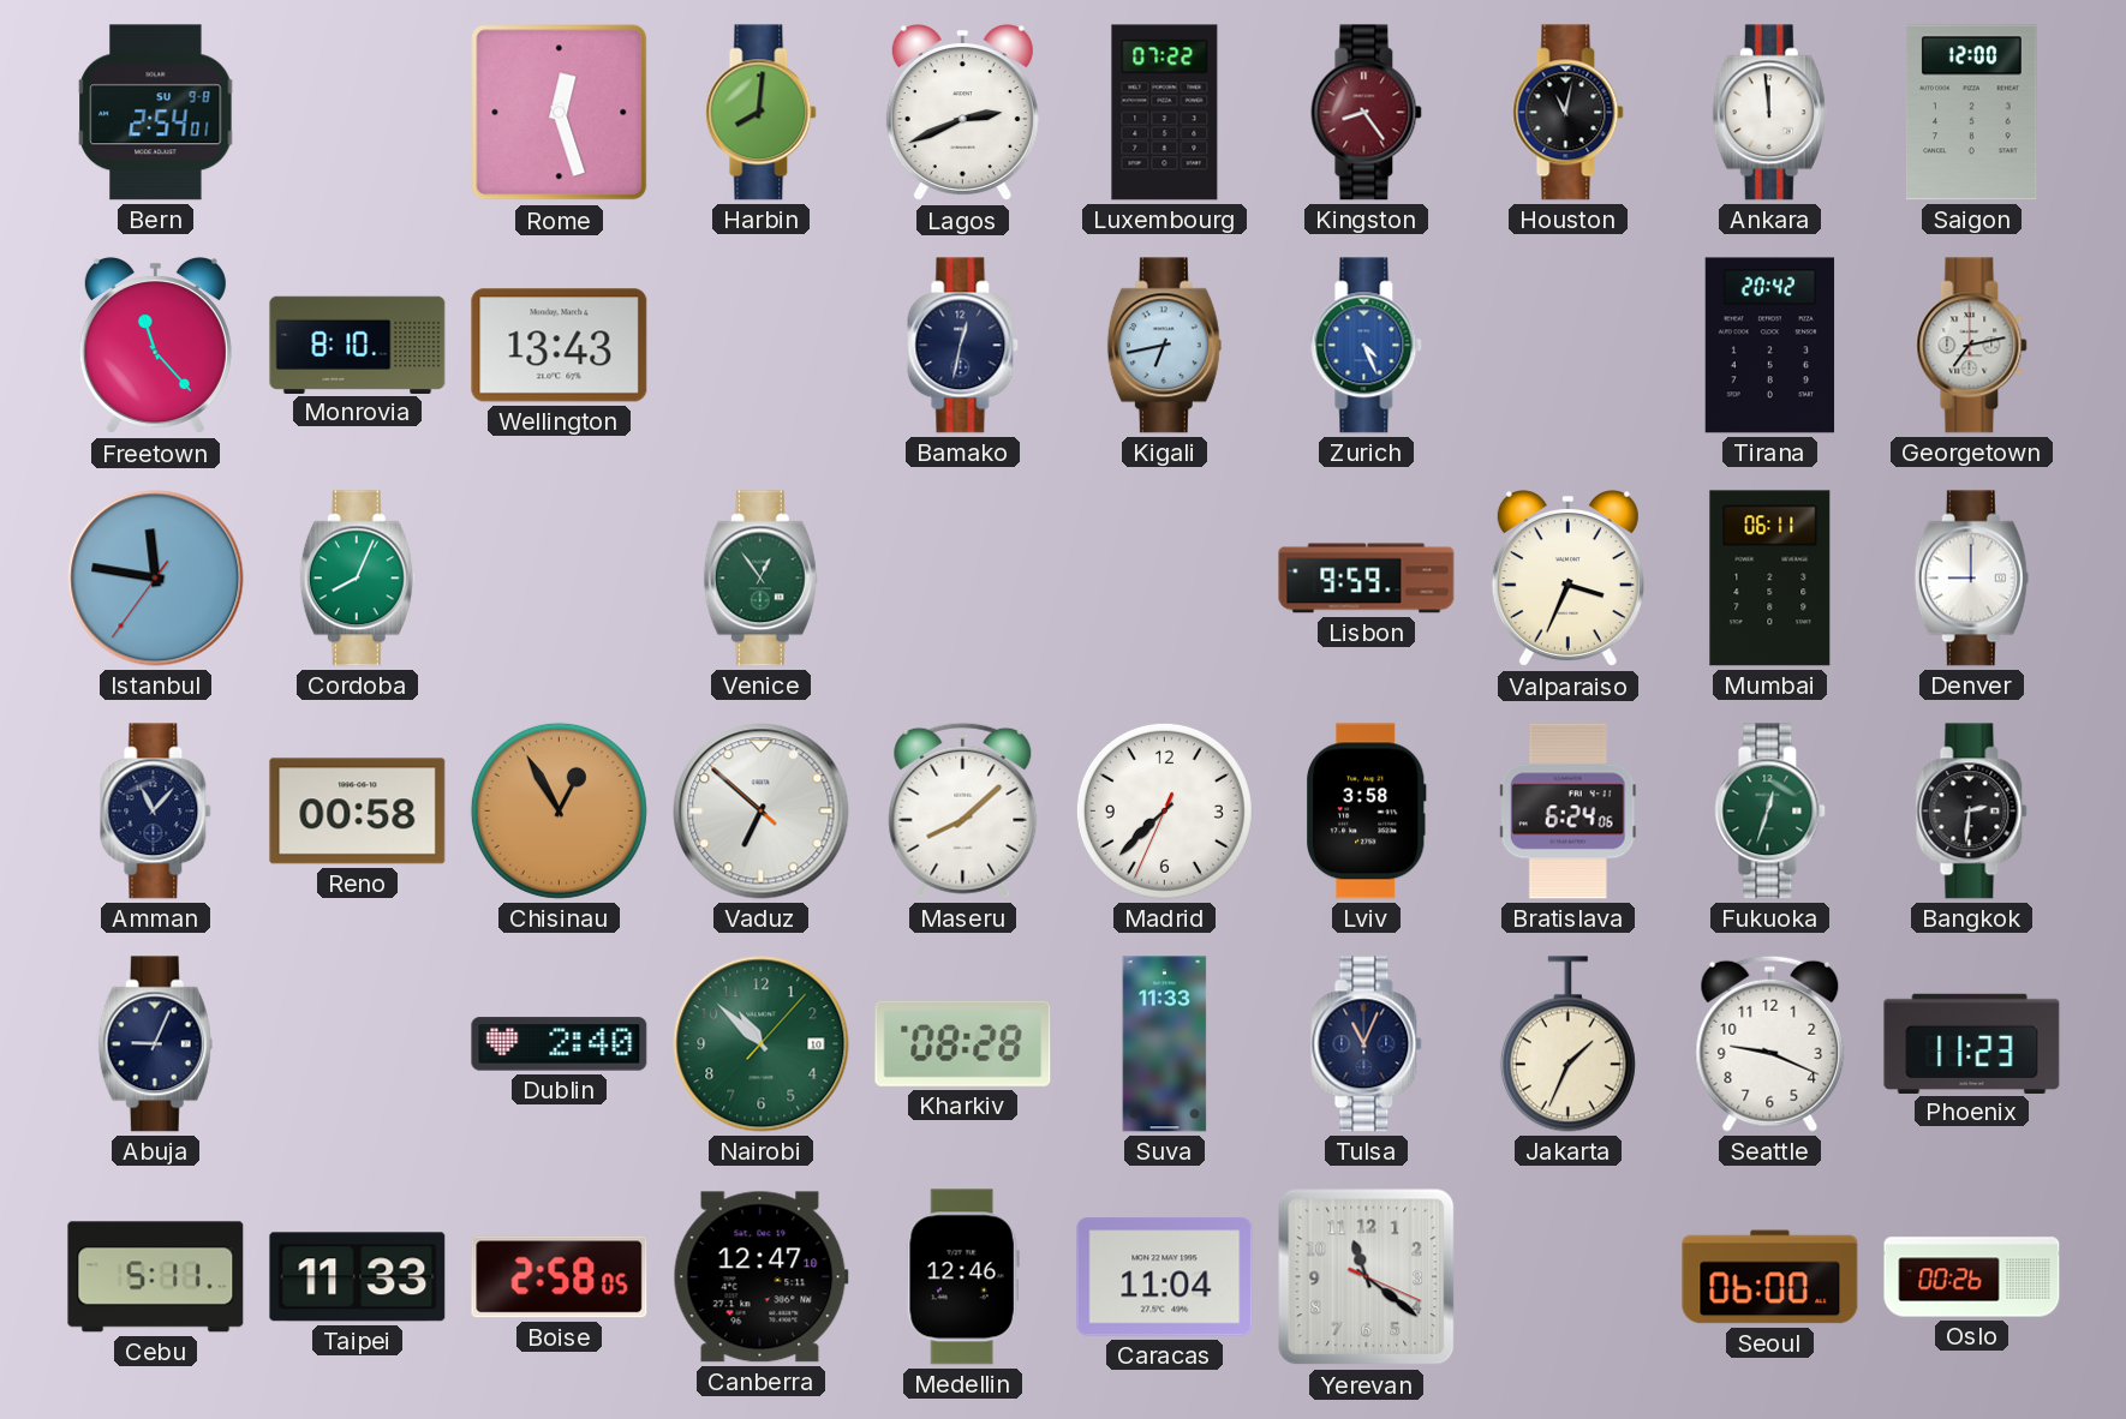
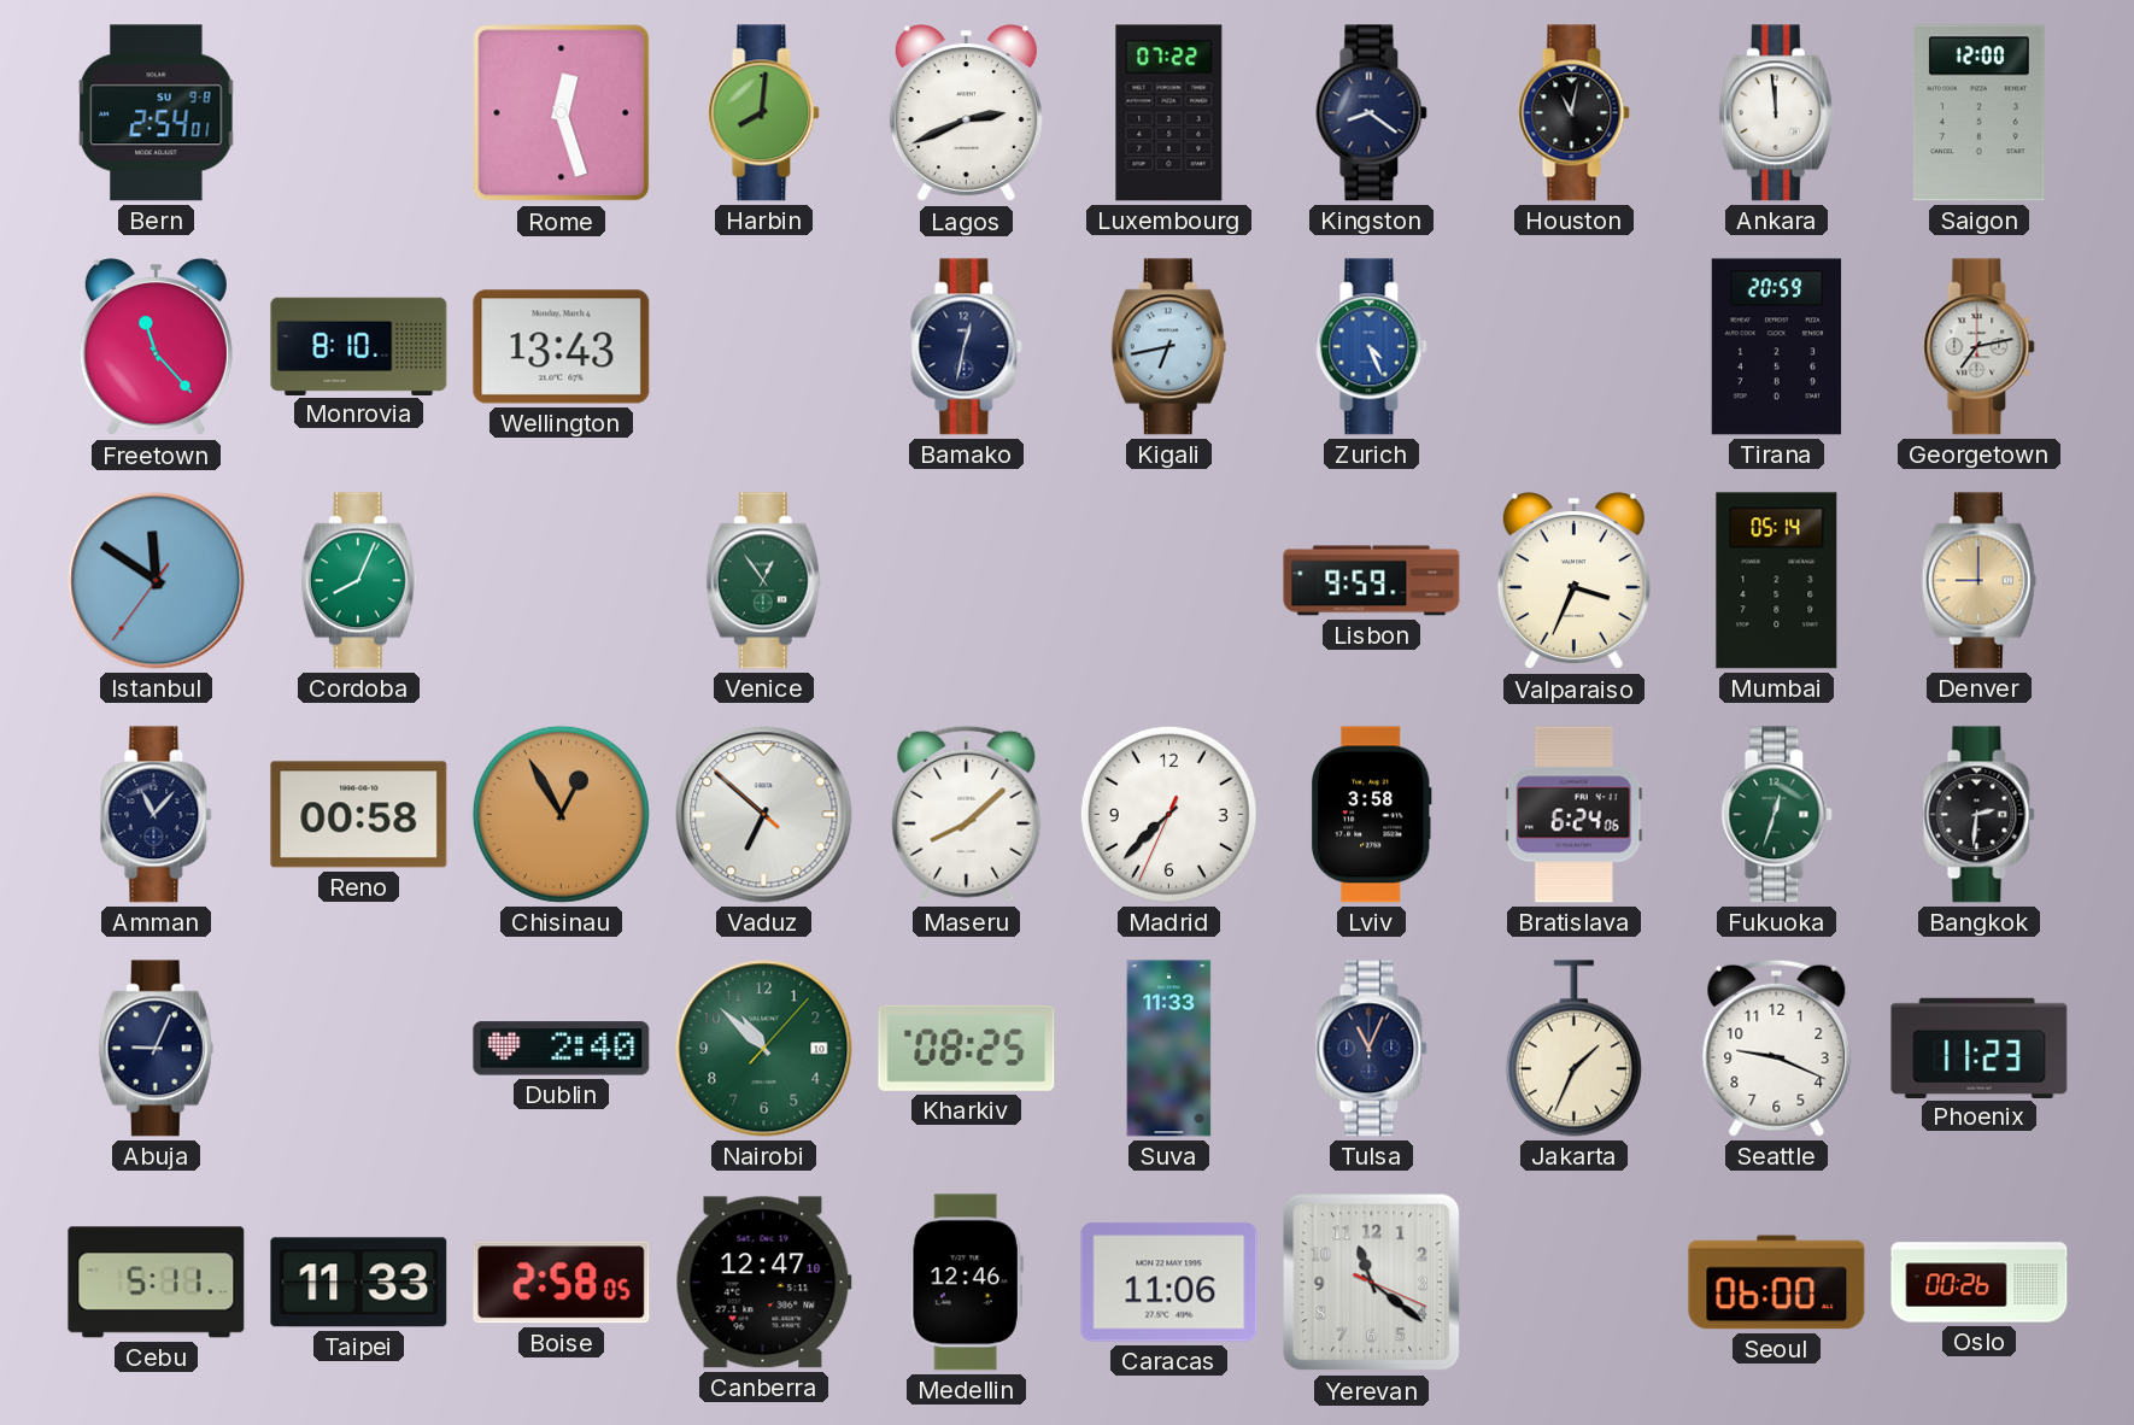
Kingston: 8:24 -> 8:21 (1372, 113)
Kingston dial: burgundy -> navy (1372, 113)
Tirana: 20:42 -> 20:59 (1777, 347)
Istanbul: 11:46 -> 11:50 (157, 581)
Mumbai: 06:11 -> 05:14 (1777, 581)
Denver dial: white -> champagne (1978, 581)
Kharkiv: 08:28 -> 08:25 (967, 1048)
Caracas: 11:04 -> 11:06 (1169, 1283)
